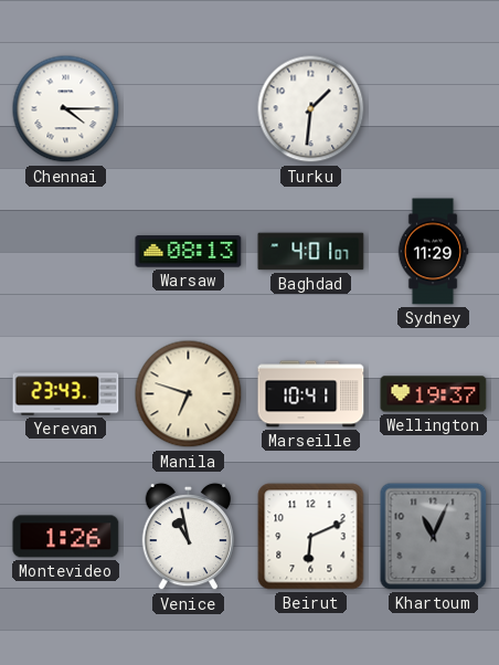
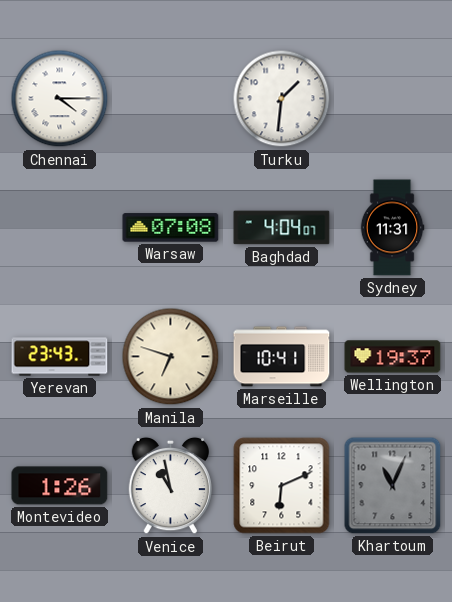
Warsaw: 08:13 -> 07:08 (171, 228)
Baghdad: 4:01 -> 4:04 (282, 228)
Sydney: 11:29 -> 11:31 (392, 228)
